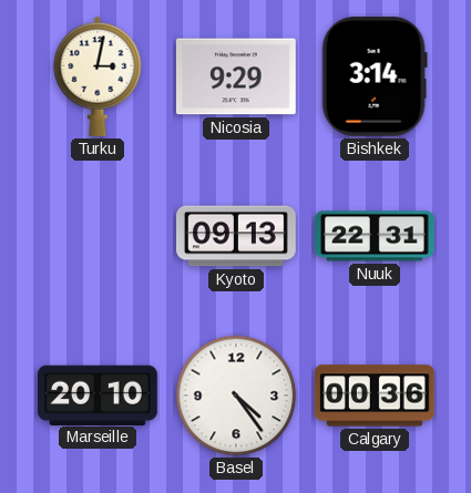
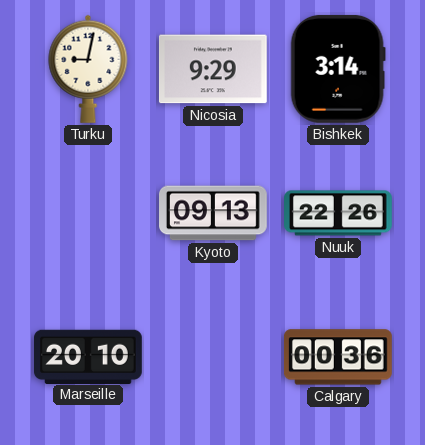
Turku: 3:02 -> 9:02 (88, 69)
Nuuk: 22:31 -> 22:26 (339, 213)
Basel: 4:24 -> none (236, 396)
